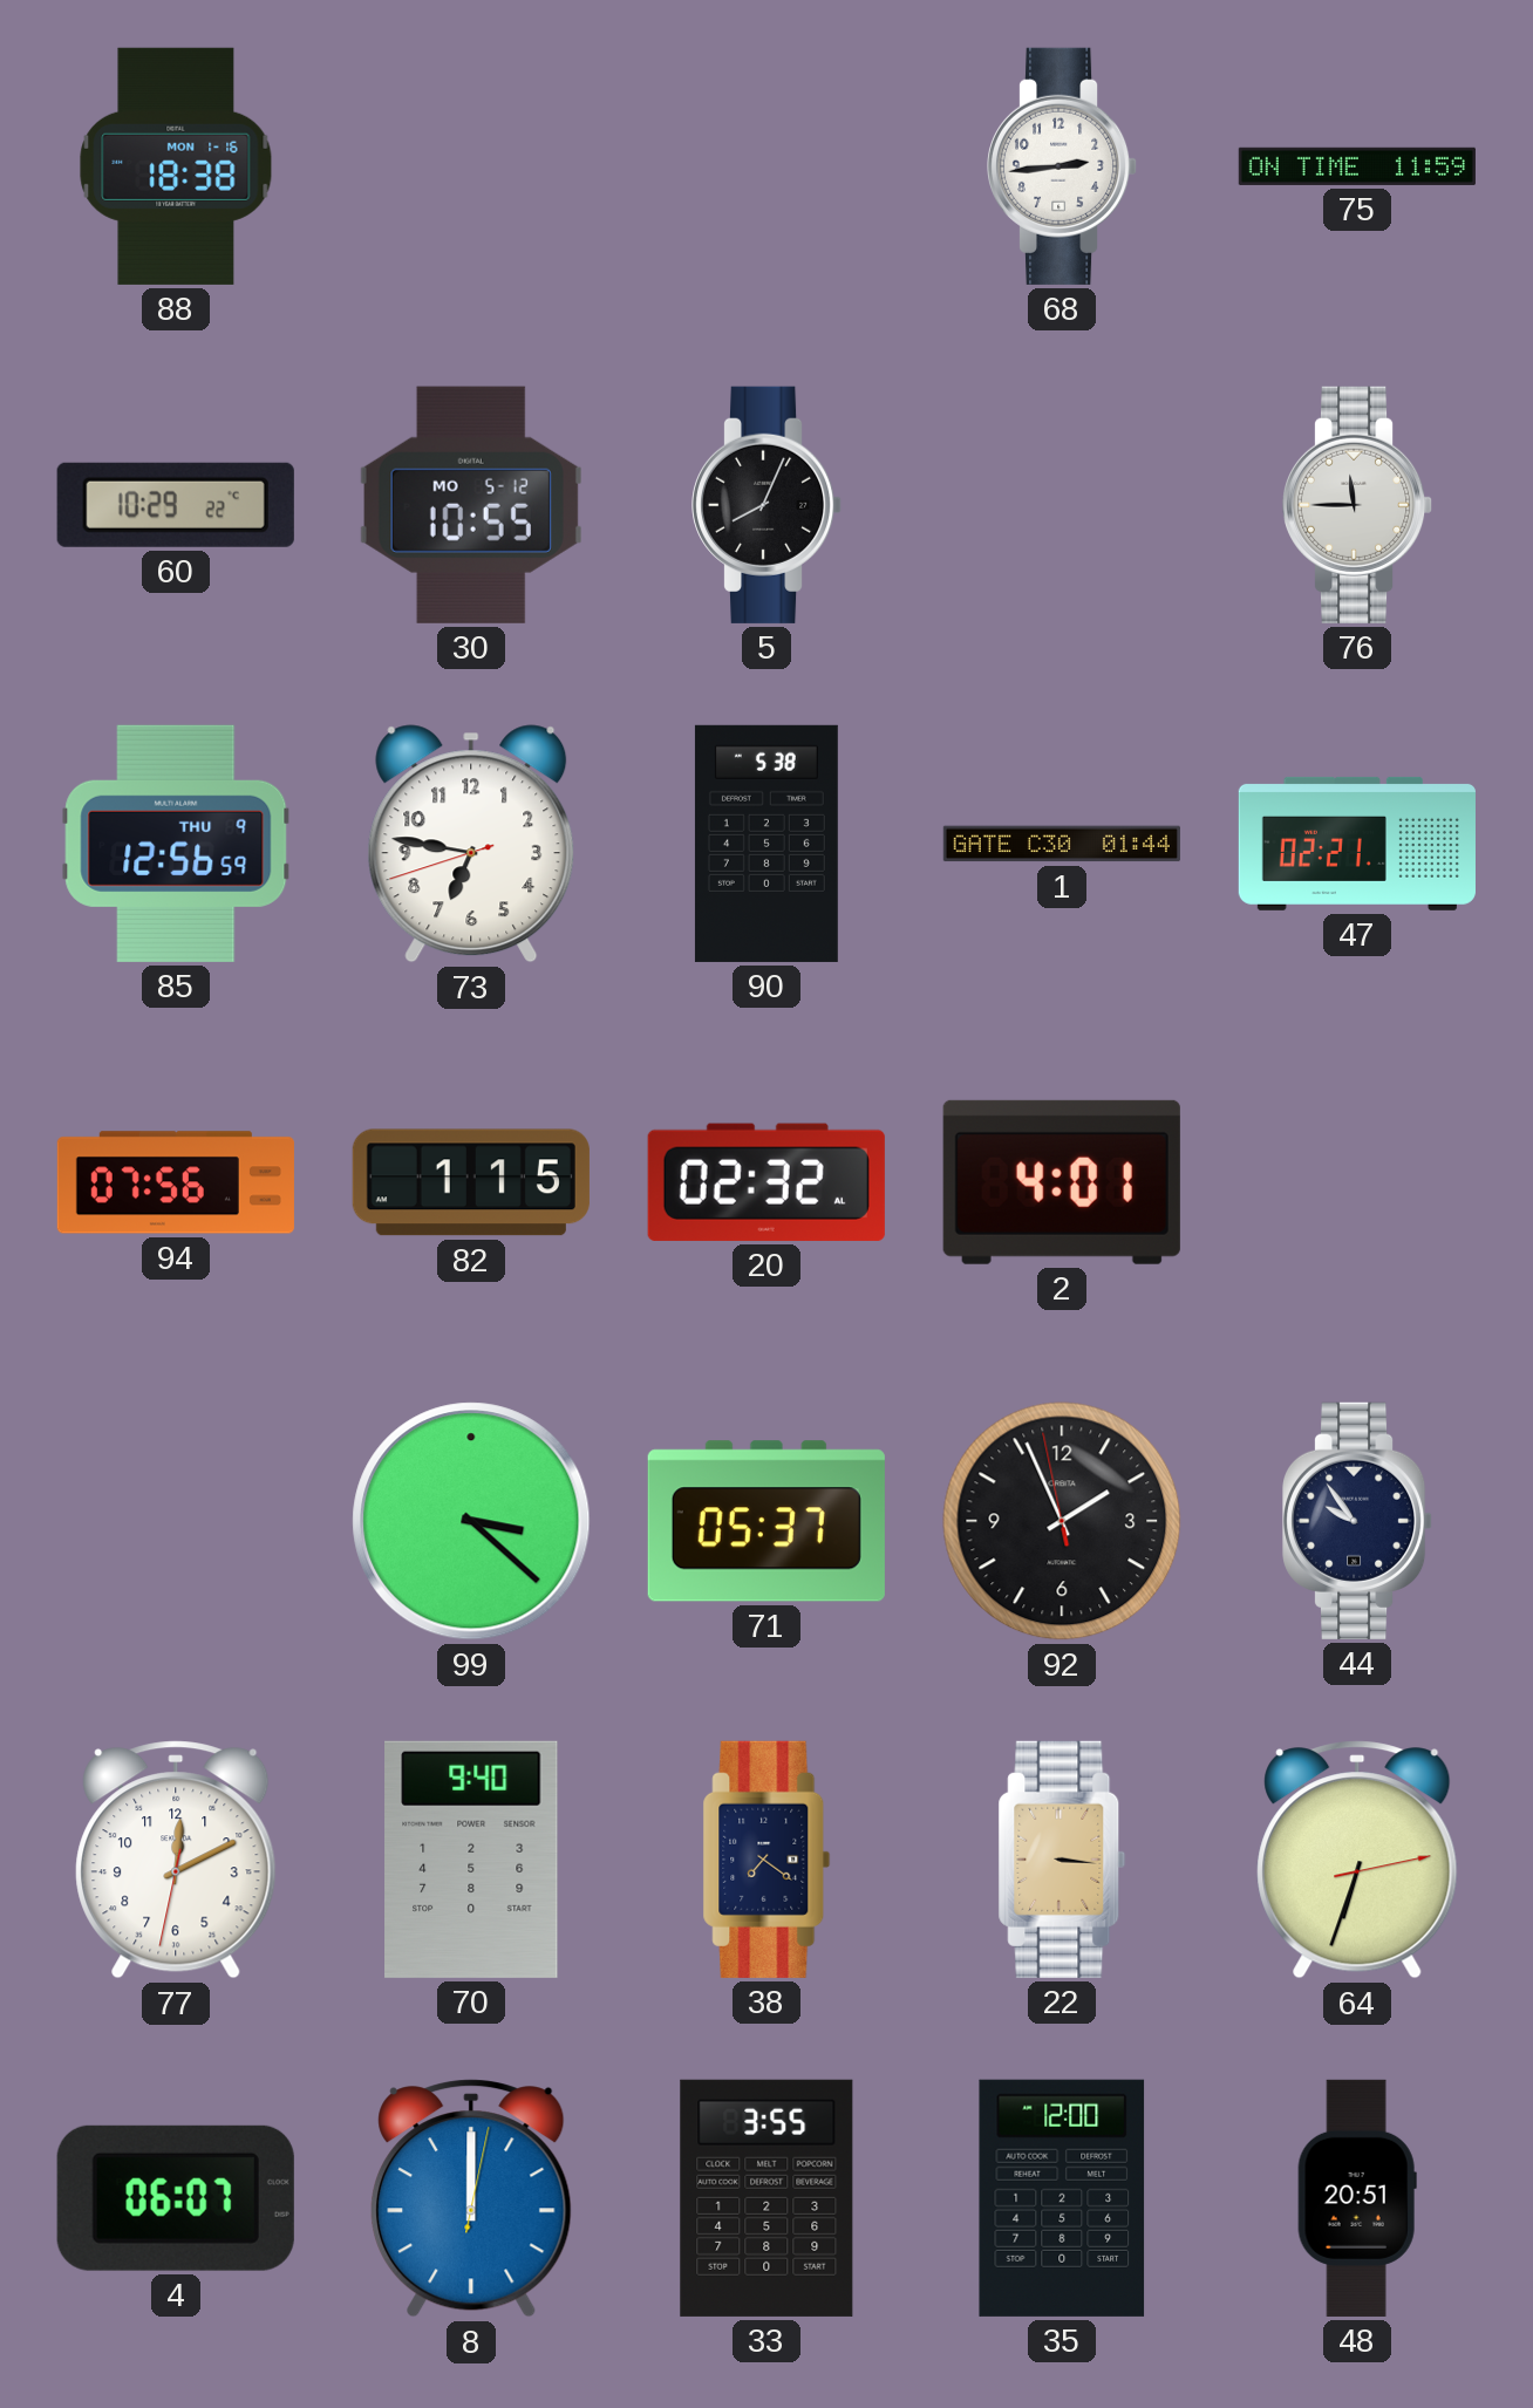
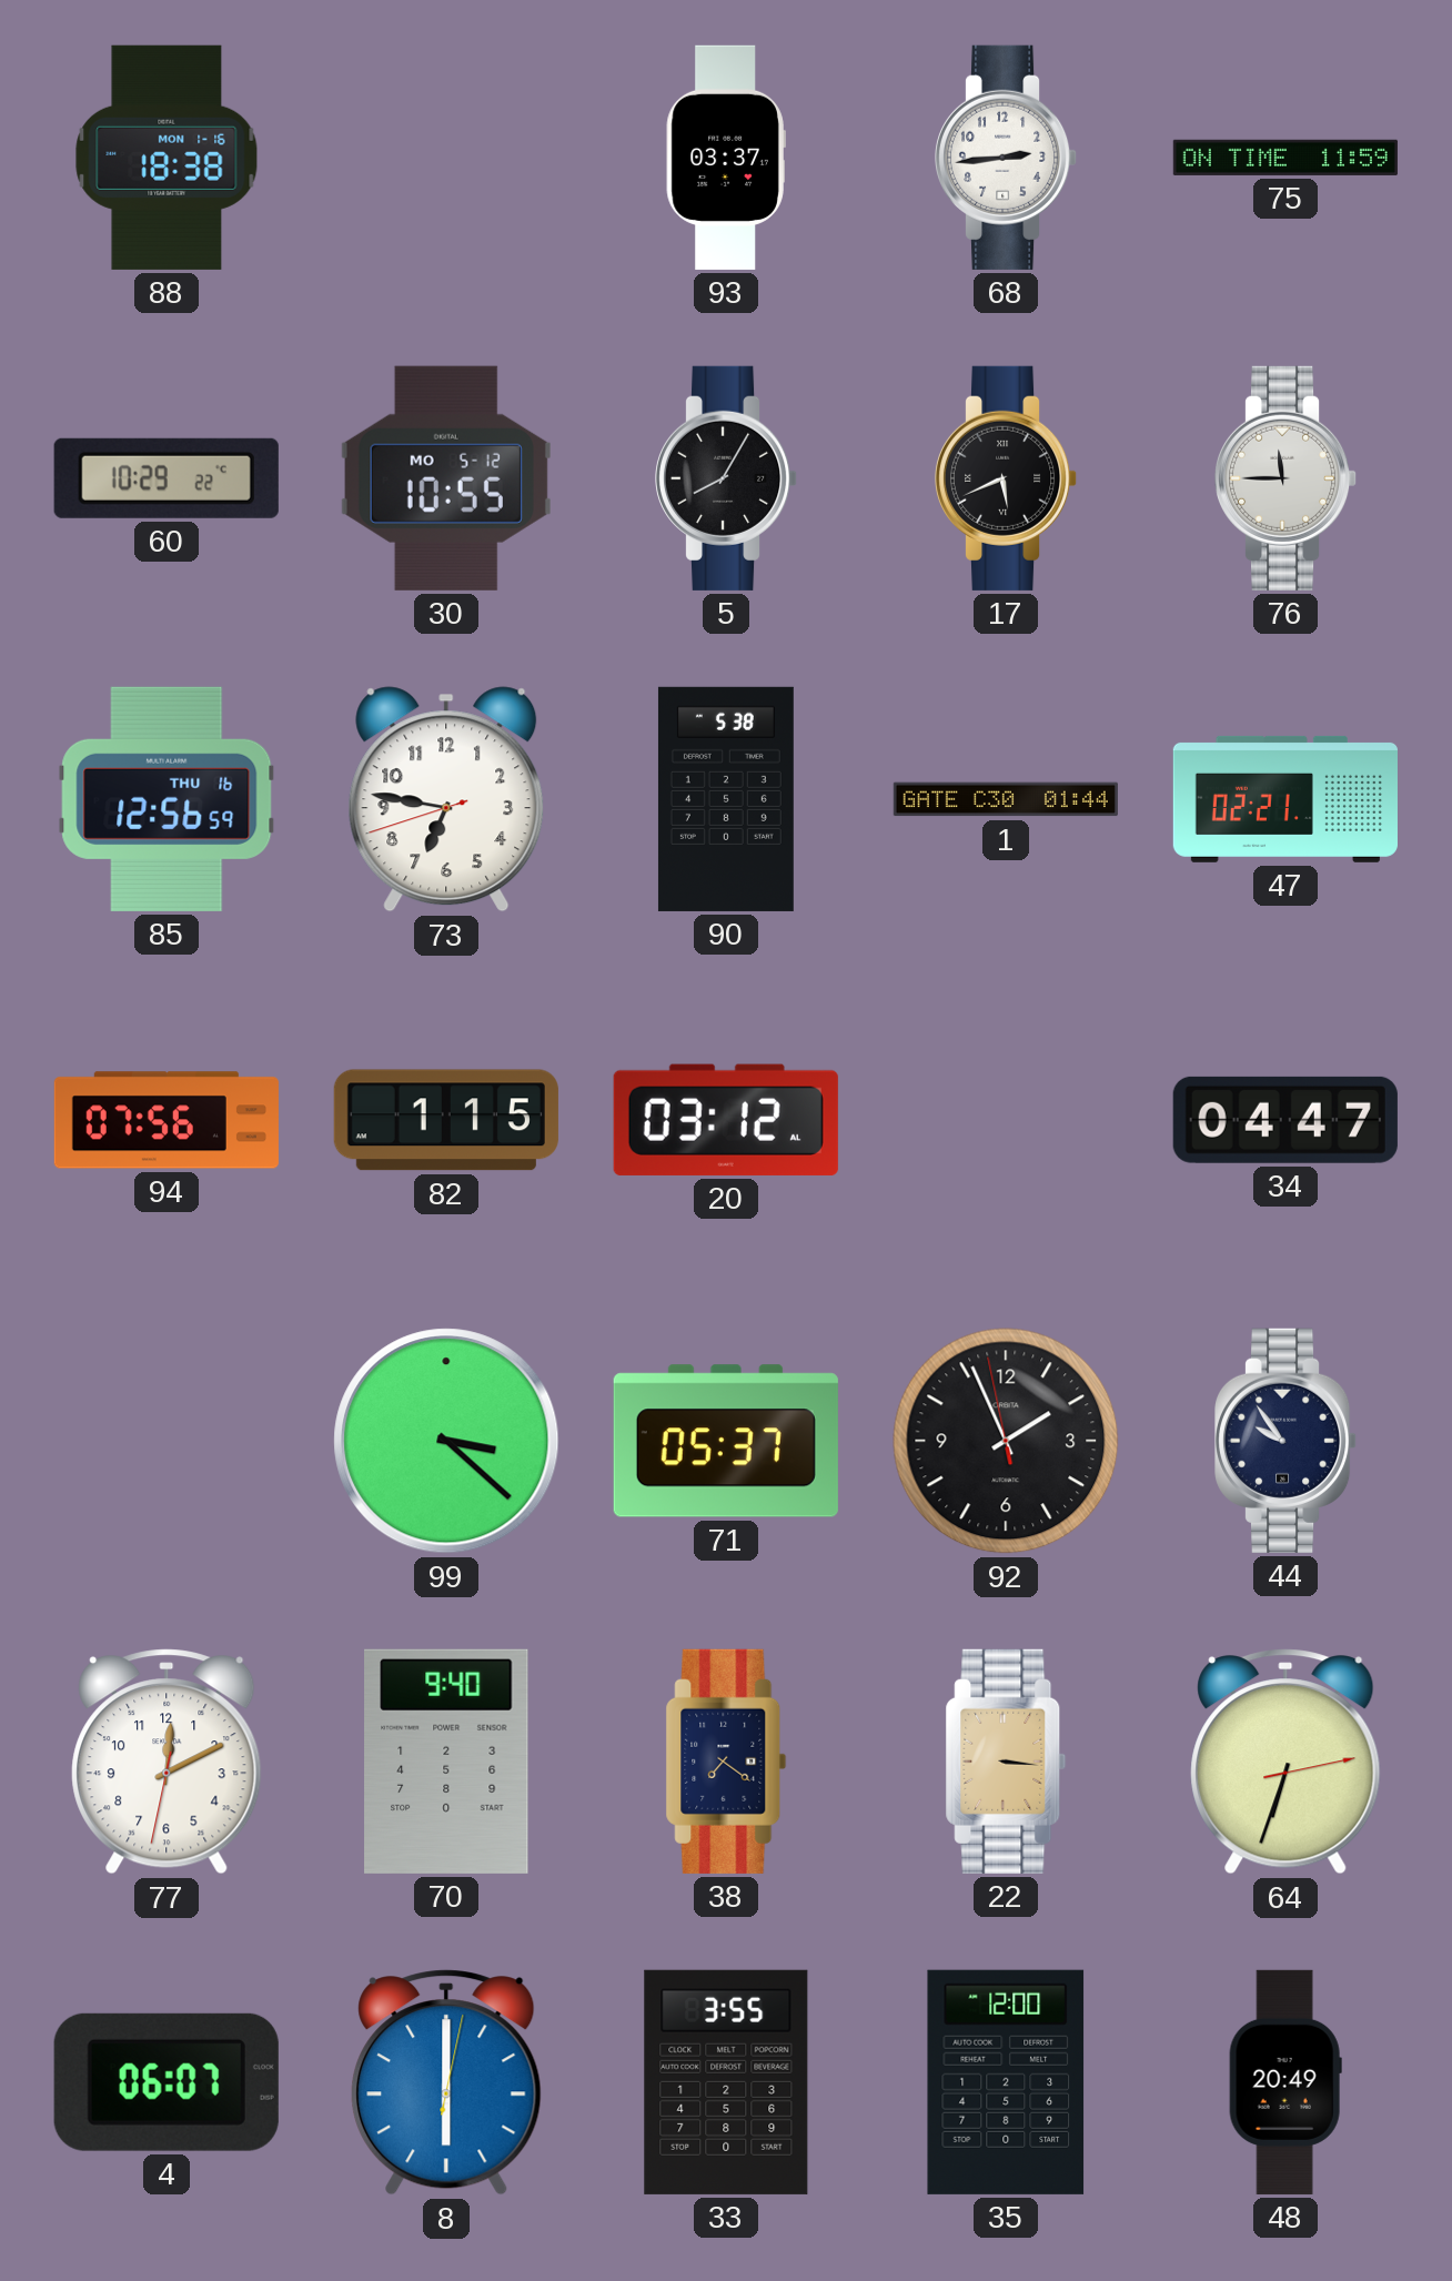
93: none -> 03:37 (726, 158)
5: 8:04 -> 8:05 (727, 478)
17: none -> 5:41 (1007, 478)
85 date: THU 9 -> THU 16 (167, 799)
20: 02:32 -> 03:12 (726, 1120)
2: 4:01 -> none (1062, 1182)
34: none -> 04:47 (1285, 1120)
8: 12:00 -> 6:00 (446, 2082)
48: 20:51 -> 20:49 (1285, 2082)
